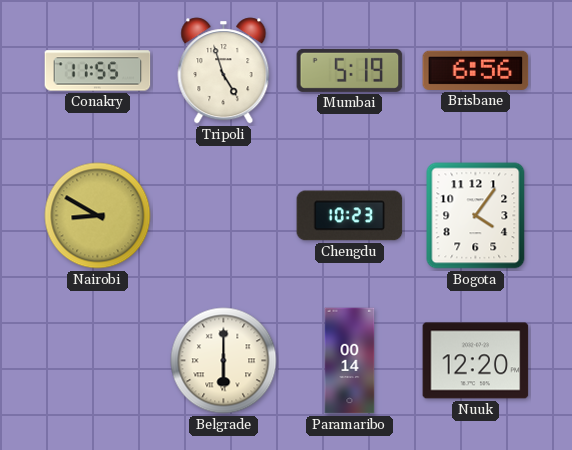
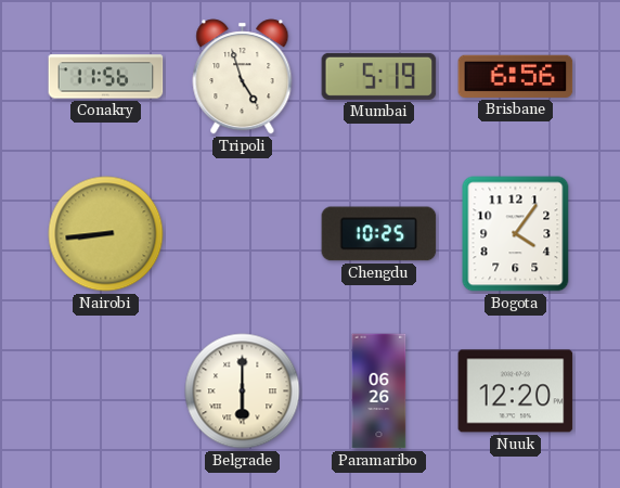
Conakry: 11:55 -> 11:56 (106, 77)
Nairobi: 8:50 -> 8:44 (106, 234)
Chengdu: 10:23 -> 10:25 (379, 234)
Paramaribo: 00:14 -> 06:26 (379, 391)
